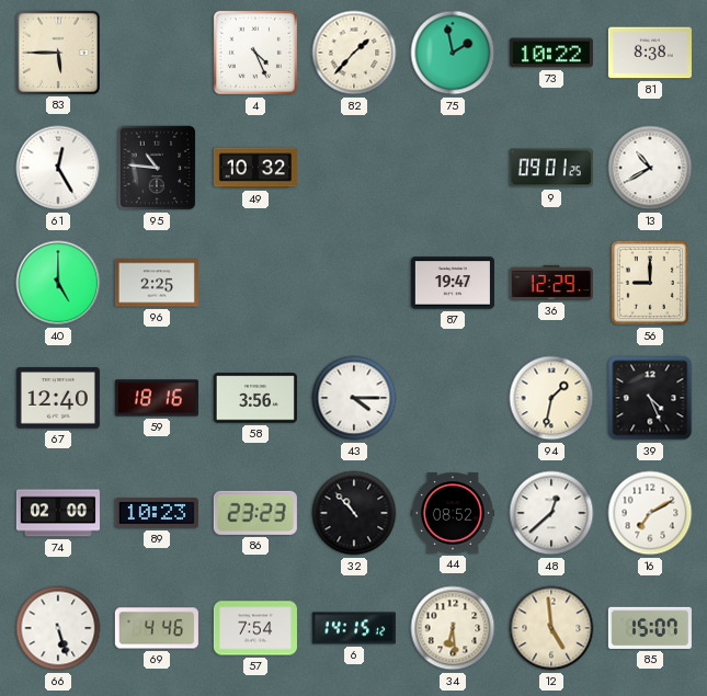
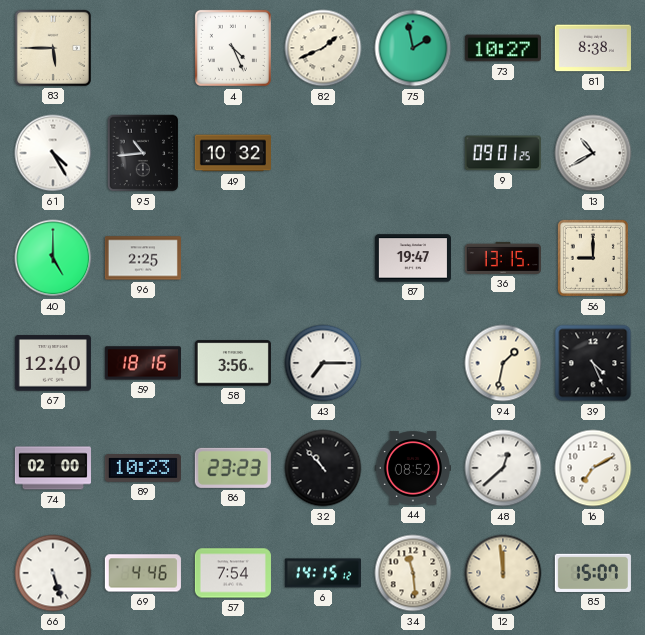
82: 1:37 -> 1:41 (323, 48)
73: 10:22 -> 10:27 (503, 48)
61: 12:25 -> 4:25 (53, 153)
95: 10:46 -> 10:44 (143, 153)
36: 12:29 -> 13:15 (503, 258)
43: 4:15 -> 7:15 (323, 363)
34: 6:29 -> 11:29 (413, 573)
12: 4:59 -> 11:59 (503, 573)
